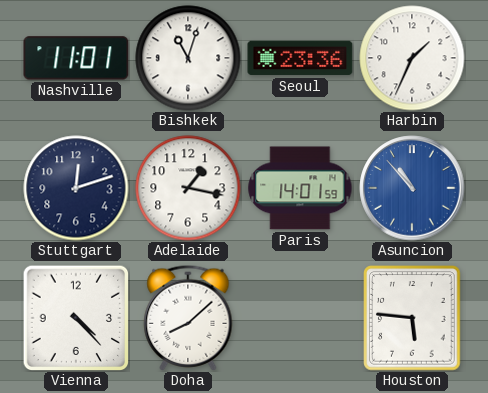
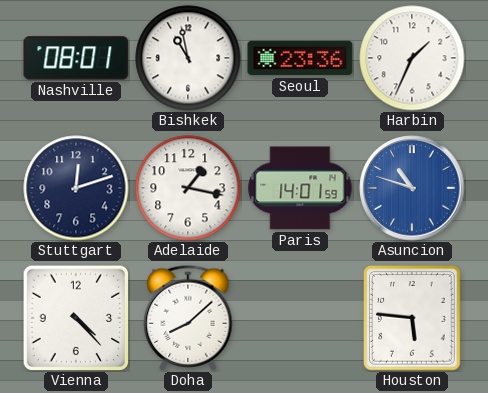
Nashville: 11:01 -> 08:01 (76, 58)
Bishkek: 11:03 -> 10:58 (188, 58)
Asuncion: 10:53 -> 10:48 (412, 188)
